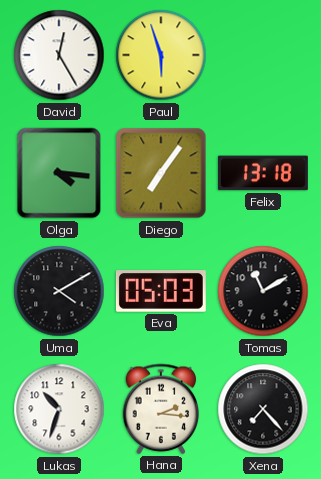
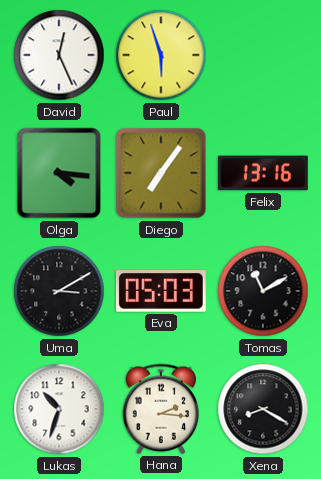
David: 12:25 -> 12:26 (59, 55)
Felix: 13:18 -> 13:16 (263, 173)
Uma: 4:10 -> 3:10 (59, 291)
Xena: 7:23 -> 8:20 (263, 409)
